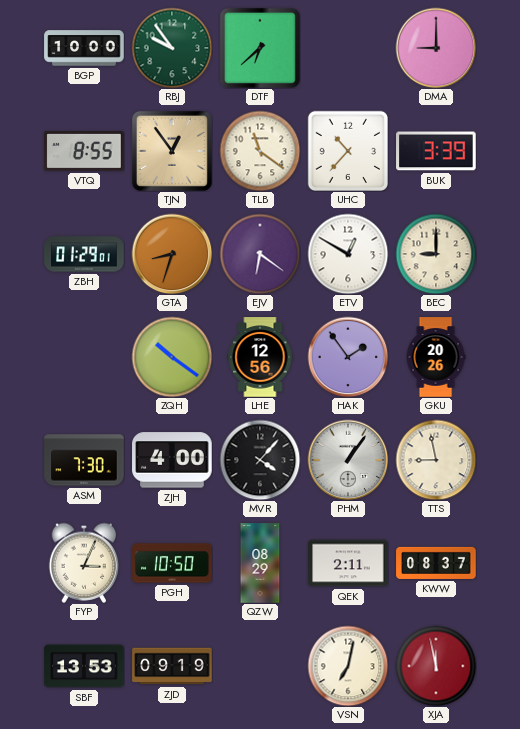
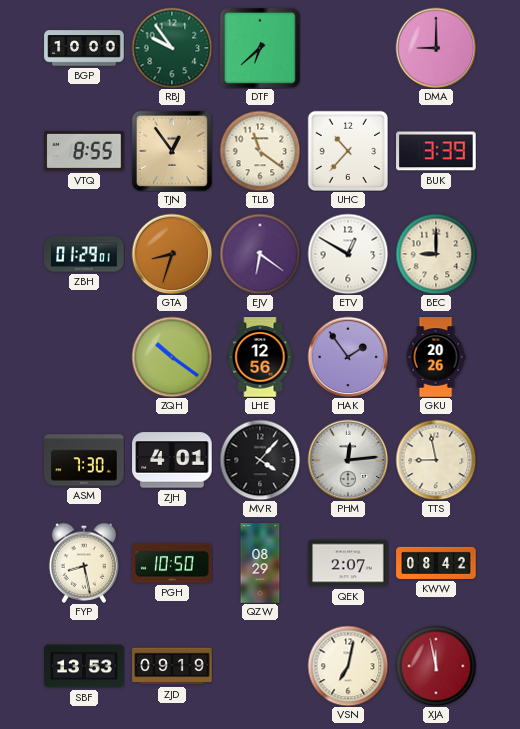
ZJH: 4:00 -> 4:01 (172, 460)
PHM: 1:06 -> 12:14 (348, 460)
FYP: 3:04 -> 8:28 (84, 563)
QEK: 2:11 -> 2:07 (348, 563)
KWW: 08:37 -> 08:42 (436, 563)
